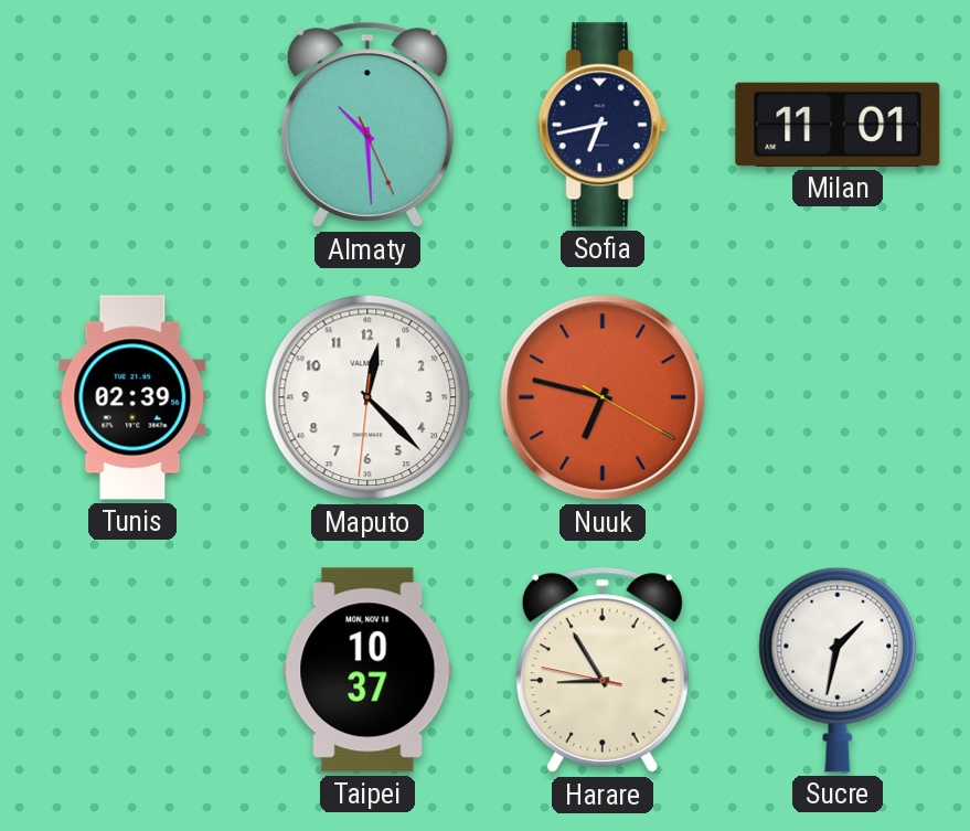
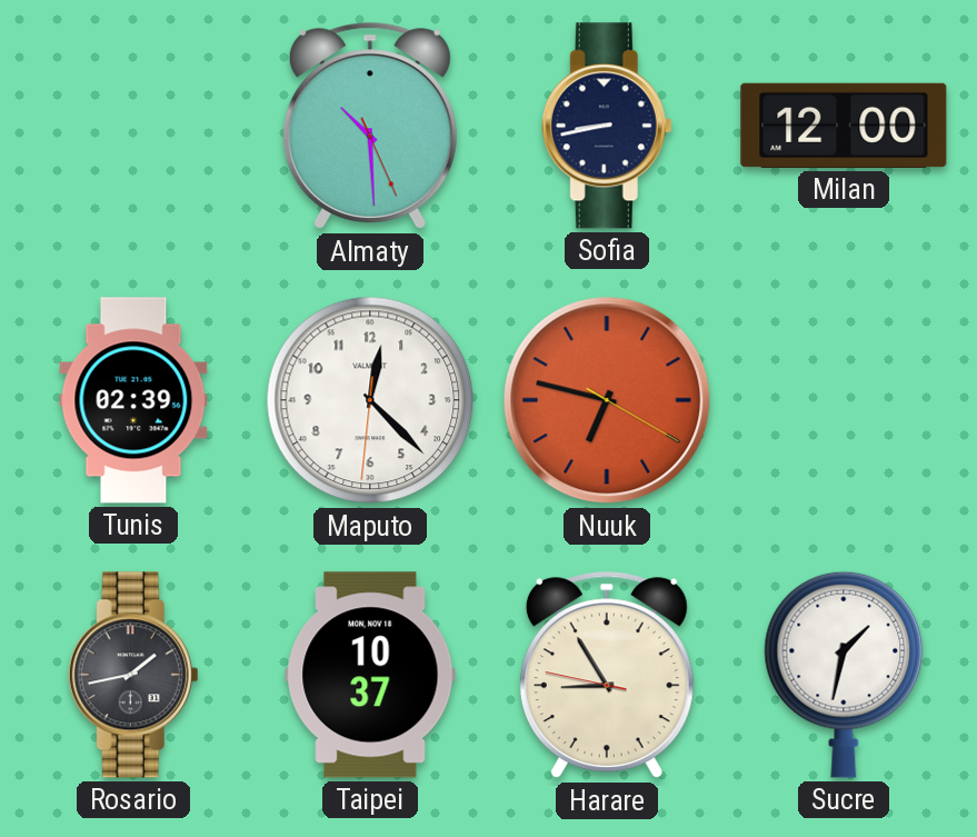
Sofia: 6:43 -> 8:43 (607, 126)
Milan: 11:01 -> 12:00 (844, 126)
Rosario: none -> 1:43 (133, 675)
